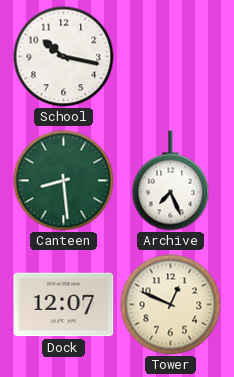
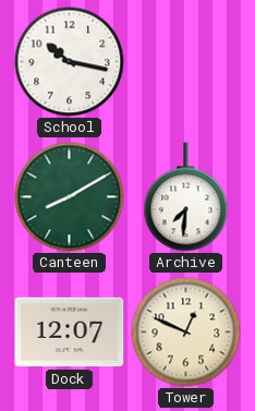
Canteen: 8:29 -> 8:10 (70, 197)
Archive: 7:26 -> 7:31 (186, 197)
